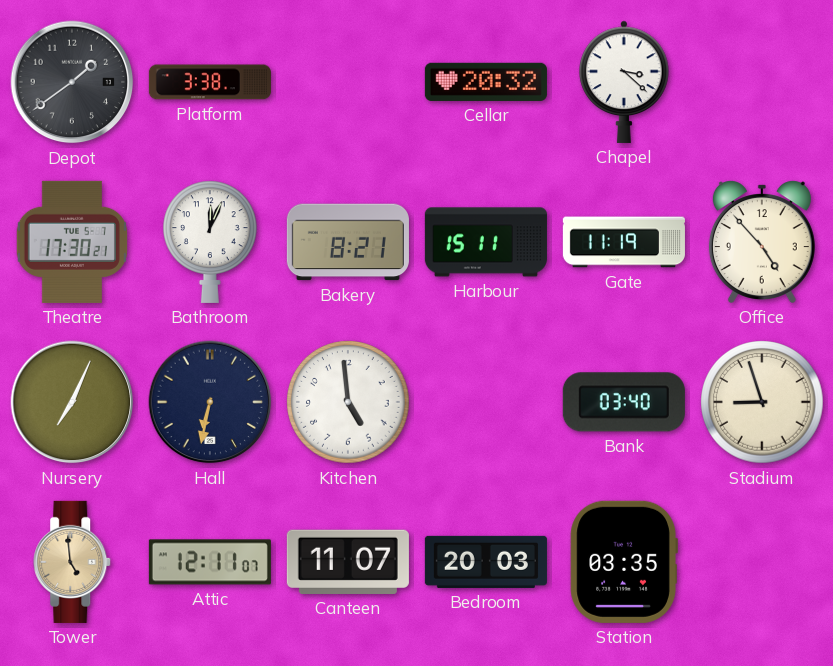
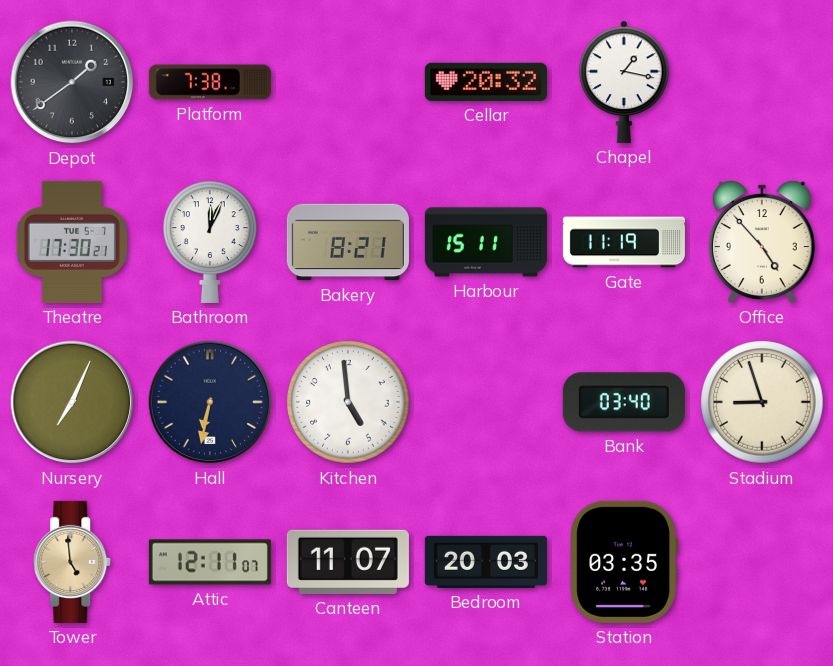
Platform: 3:38 -> 7:38 (210, 82)
Chapel: 3:22 -> 1:17 (624, 82)
